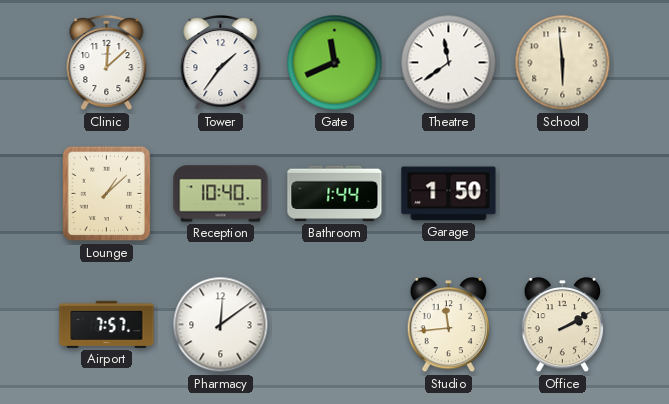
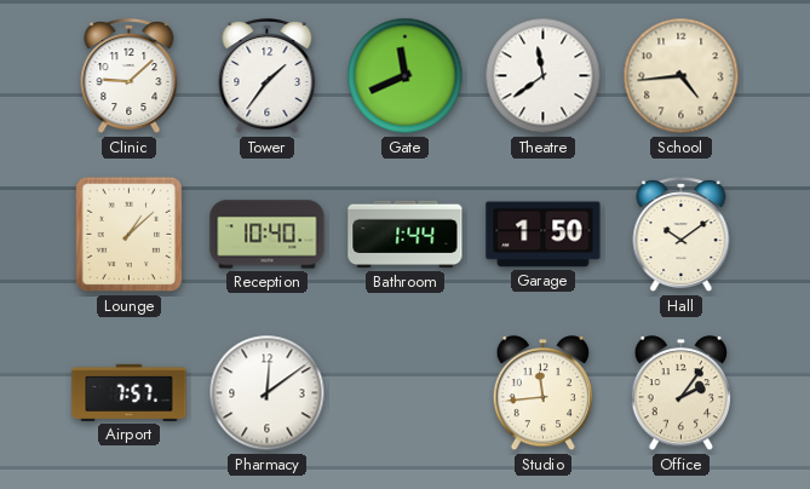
Clinic: 12:08 -> 9:08 (130, 76)
School: 5:59 -> 4:44 (682, 76)
Hall: none -> 10:09 (682, 235)
Office: 2:10 -> 2:06 (682, 395)
